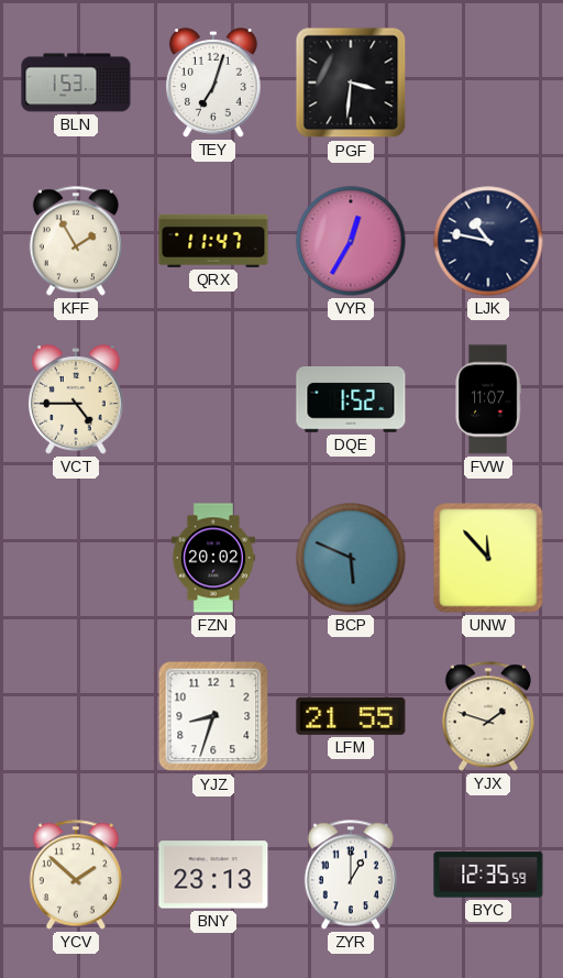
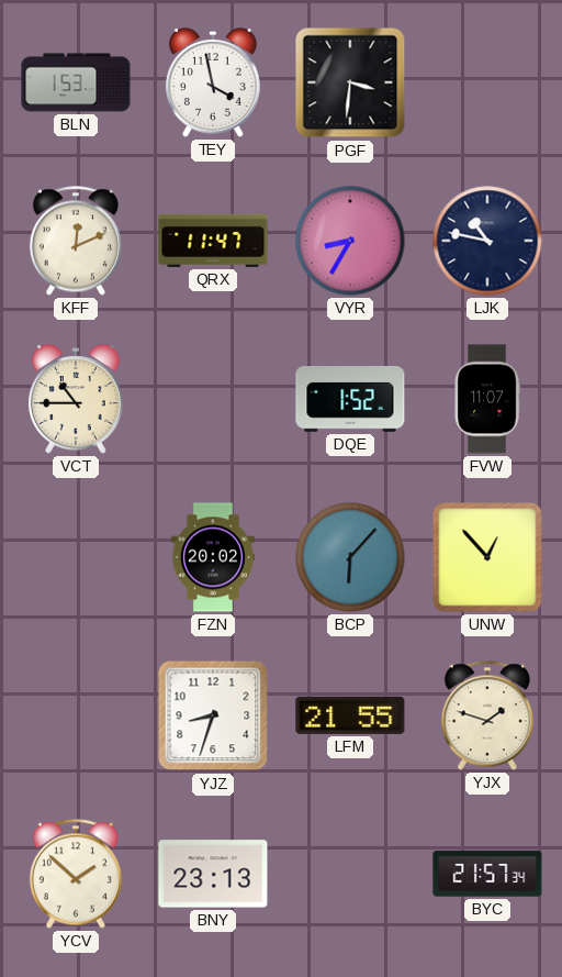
TEY: 7:03 -> 3:58 (213, 82)
KFF: 1:55 -> 12:11 (76, 241)
VYR: 12:35 -> 8:35 (350, 241)
VCT: 4:45 -> 10:45 (76, 399)
BCP: 5:49 -> 6:07 (350, 557)
UNW: 11:53 -> 12:53 (487, 557)
ZYR: 1:00 -> none (351, 875)
BYC: 12:35 -> 21:57 (487, 874)
